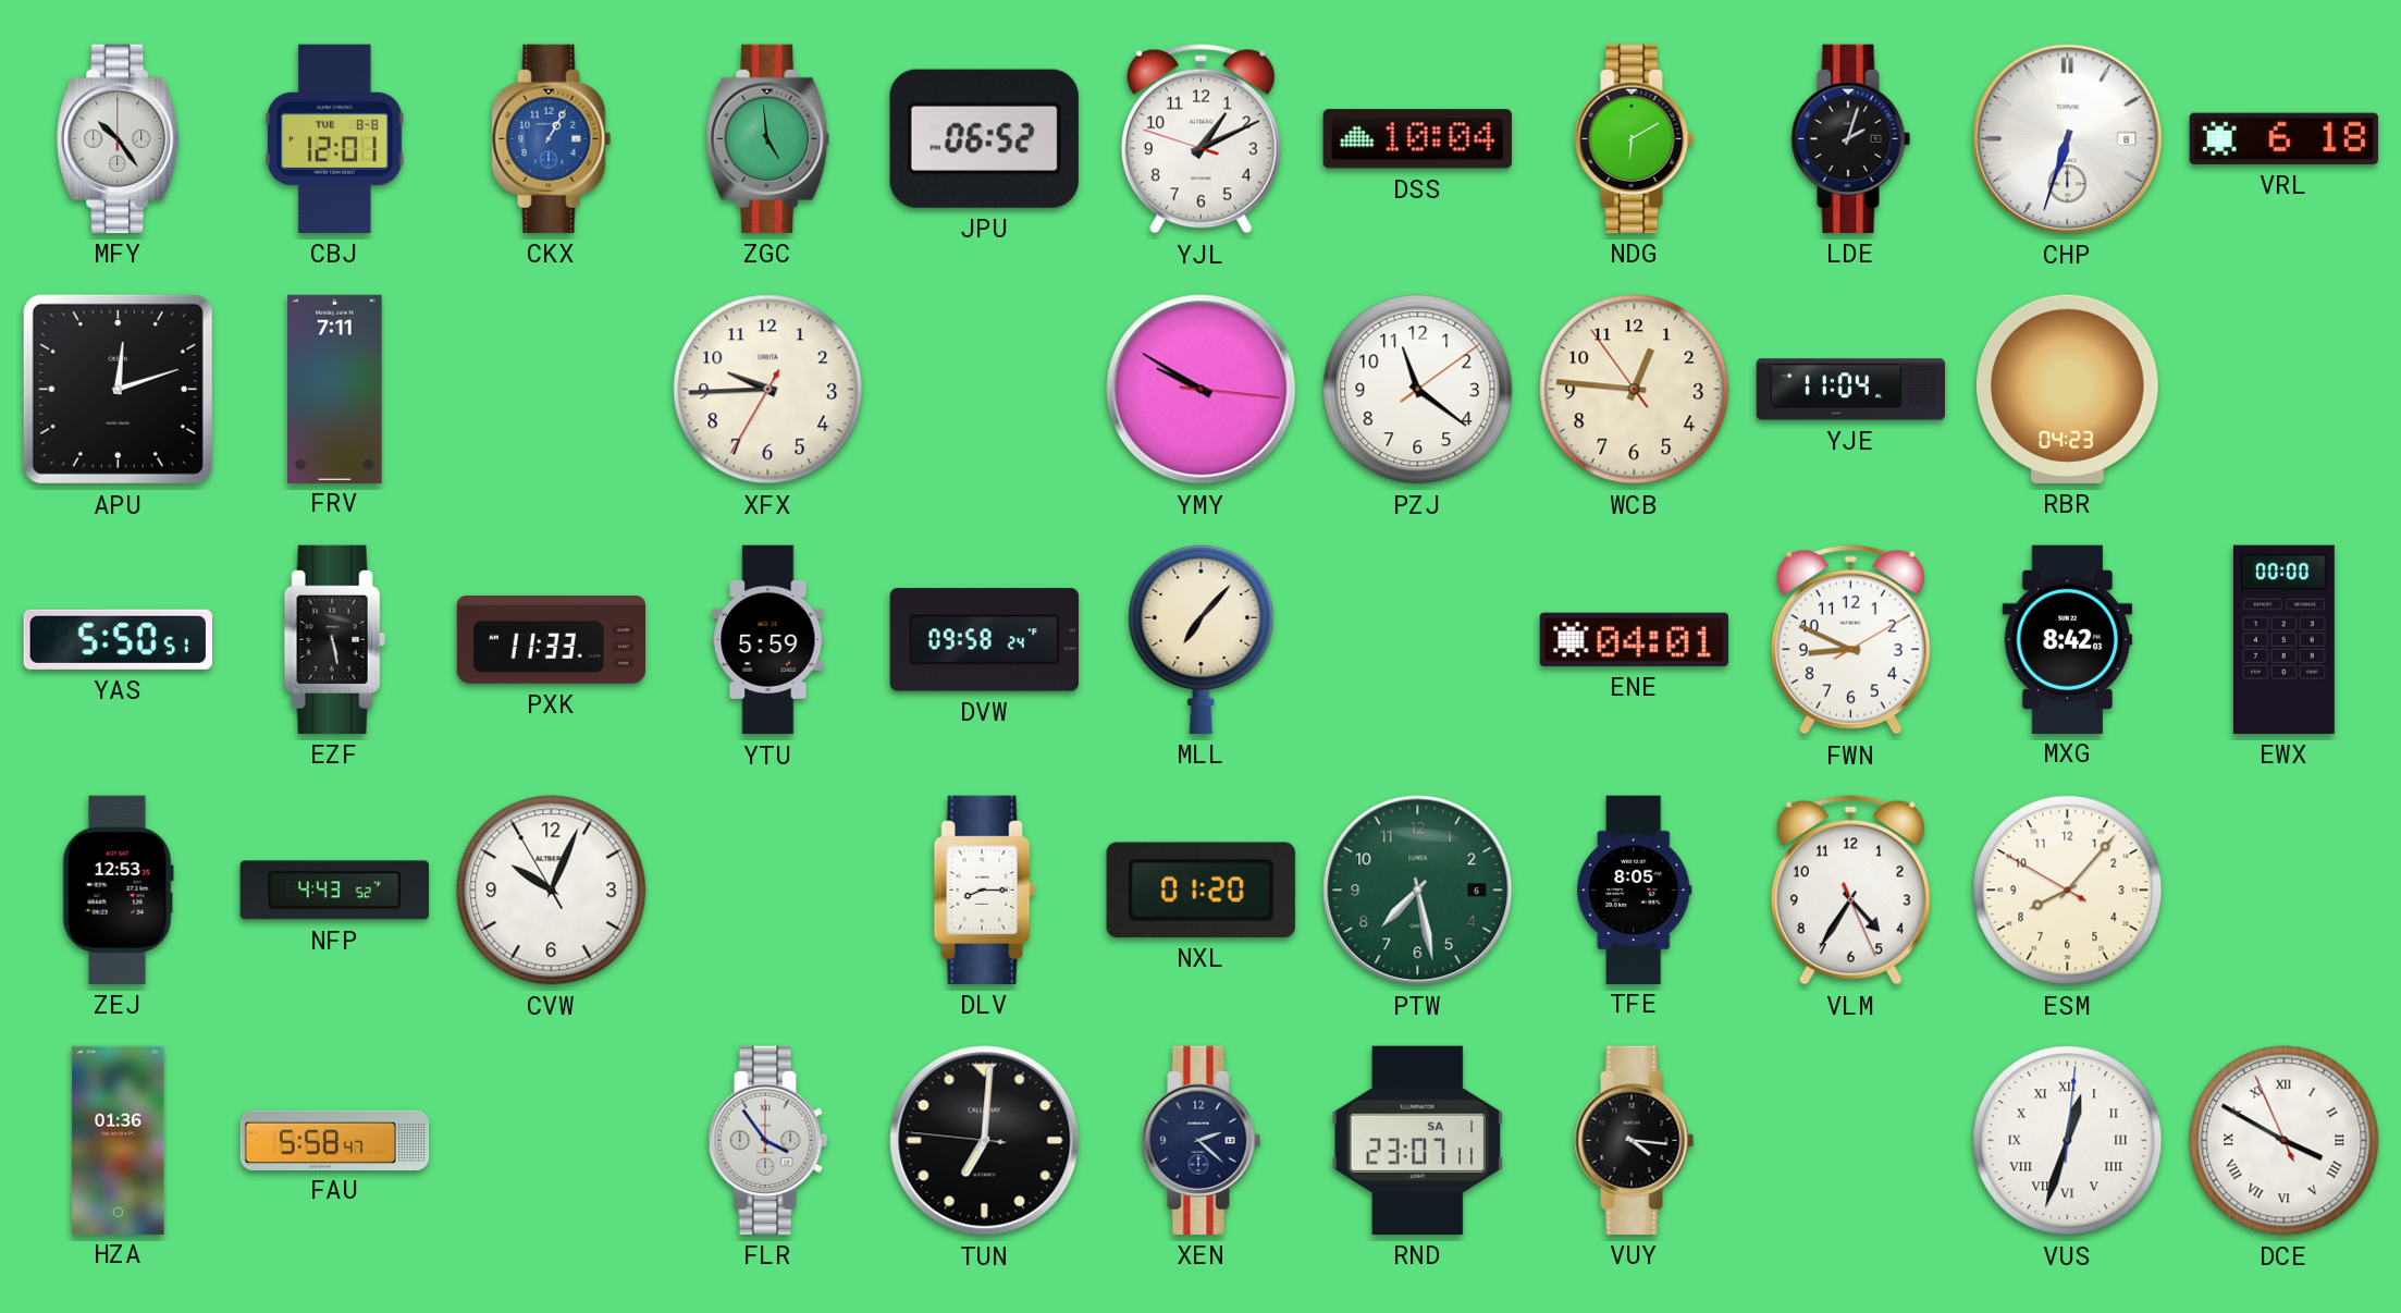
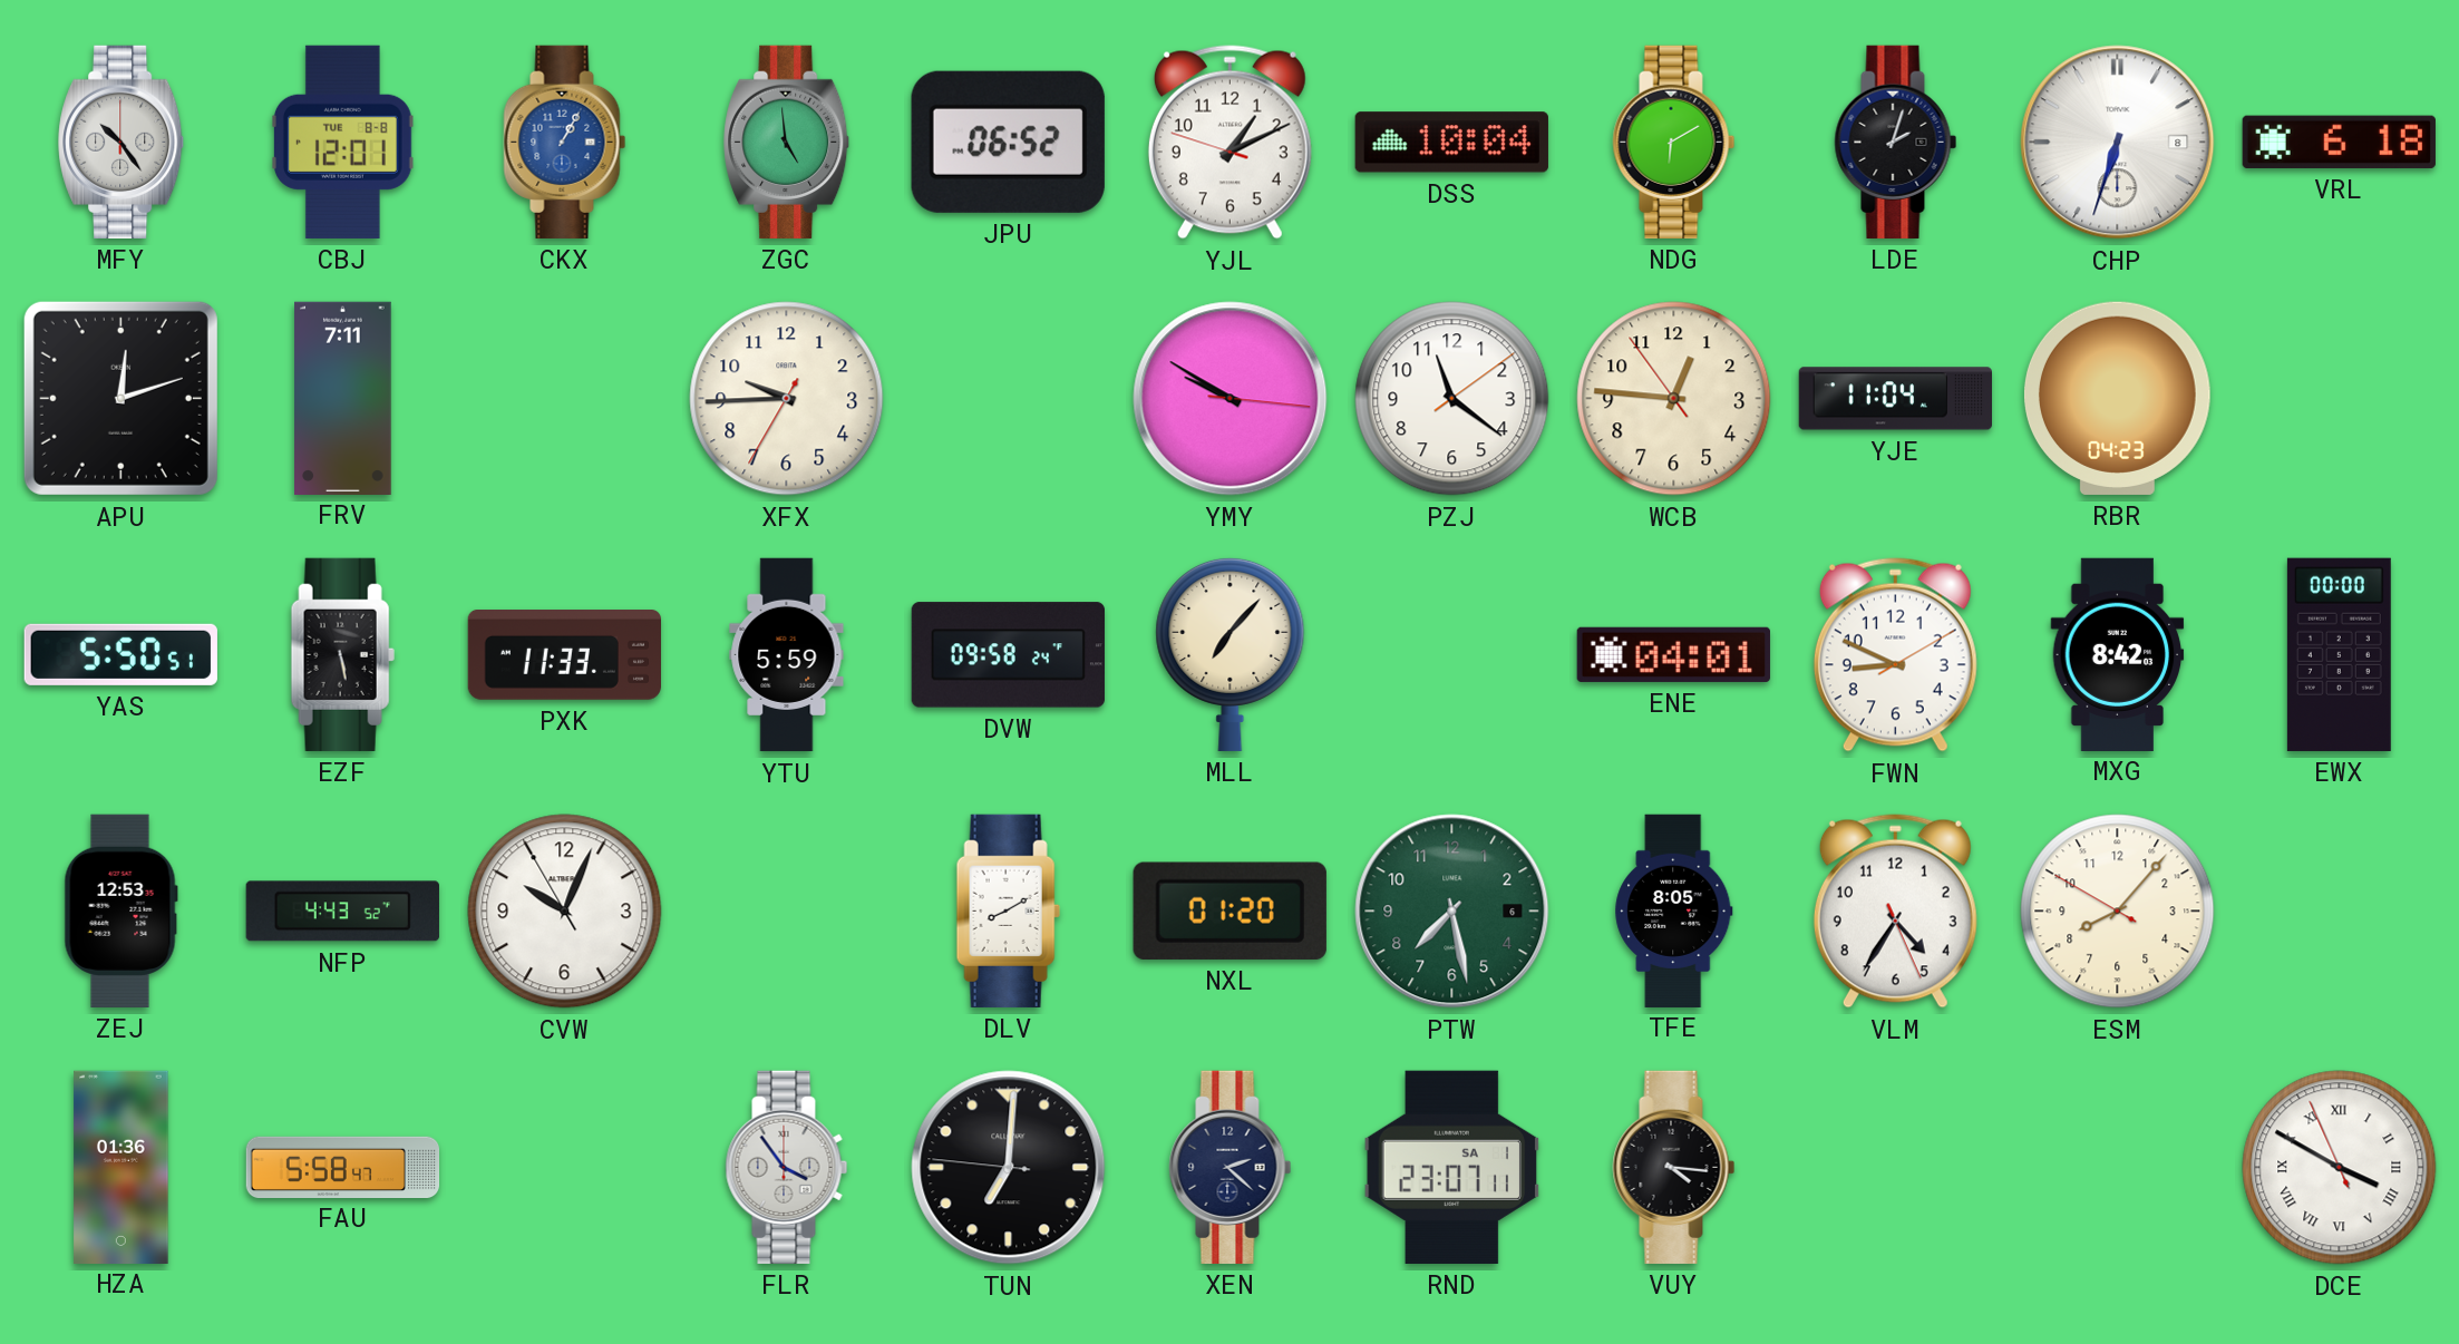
DLV: 8:15 -> 8:10 (1008, 910)
VUS: 12:33 -> none (2068, 1141)
